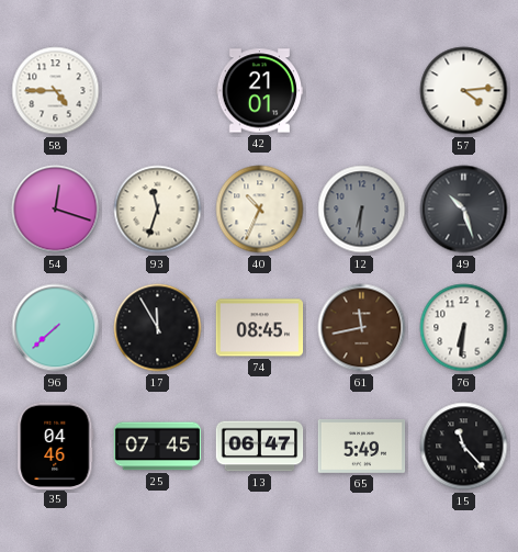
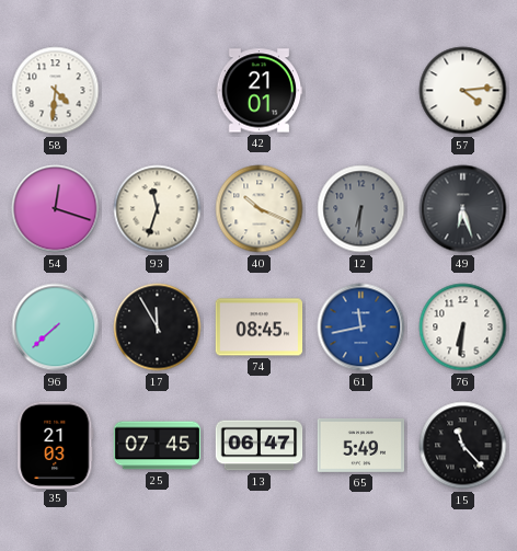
58: 4:45 -> 4:31 (56, 91)
40: 10:34 -> 10:19 (260, 209)
49: 10:27 -> 6:27 (463, 209)
61 dial: brown -> blue (361, 328)
35: 04:46 -> 21:03 (56, 445)
